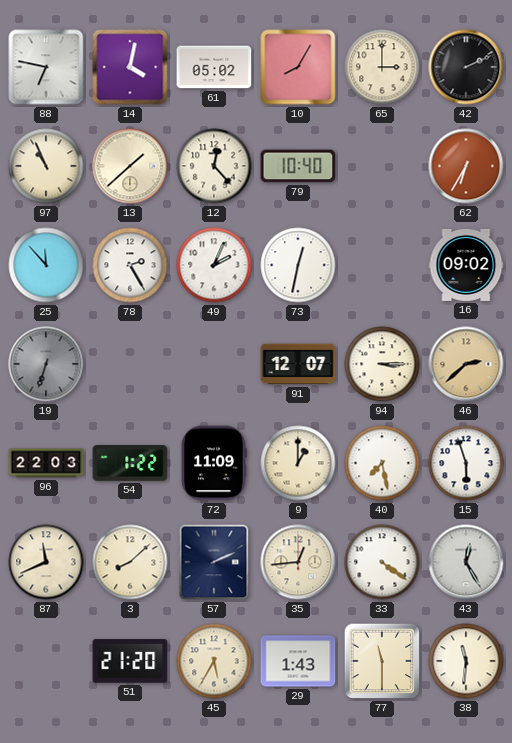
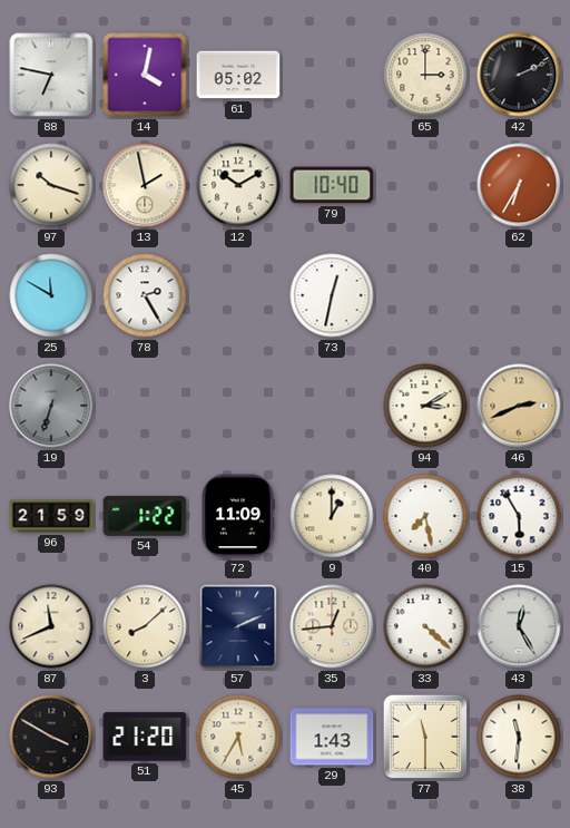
10: 8:05 -> none (298, 67)
97: 10:56 -> 10:18 (51, 185)
13: 1:38 -> 1:58 (145, 185)
12: 12:23 -> 10:10 (238, 185)
25: 11:53 -> 11:50 (51, 295)
49: 2:04 -> none (214, 265)
16: 09:02 -> none (466, 265)
91: 12:07 -> none (298, 364)
94: 3:15 -> 3:10 (425, 406)
46: 2:38 -> 2:41 (519, 406)
96: 22:03 -> 21:59 (51, 516)
15: 5:57 -> 5:55 (519, 516)
33: 4:21 -> 4:22 (425, 626)
93: none -> 3:50 (51, 737)
